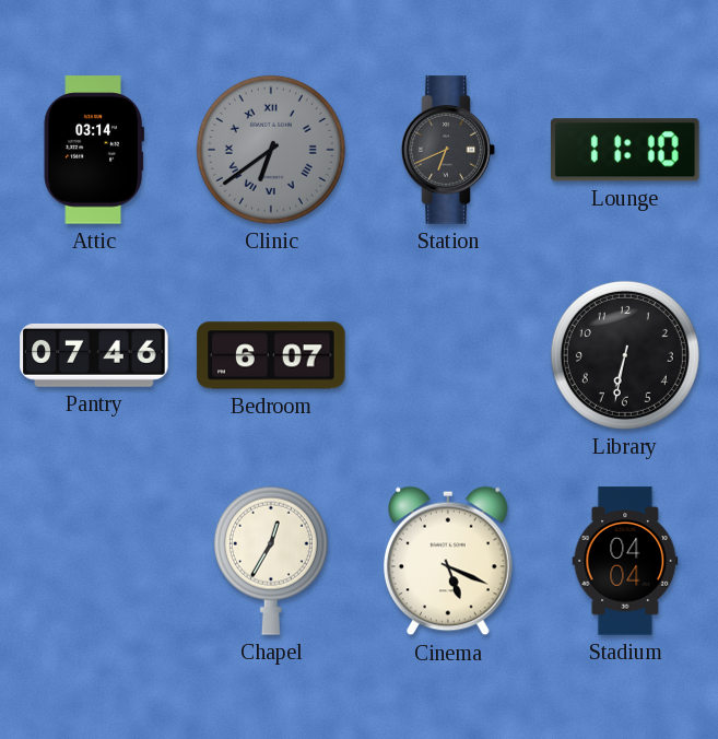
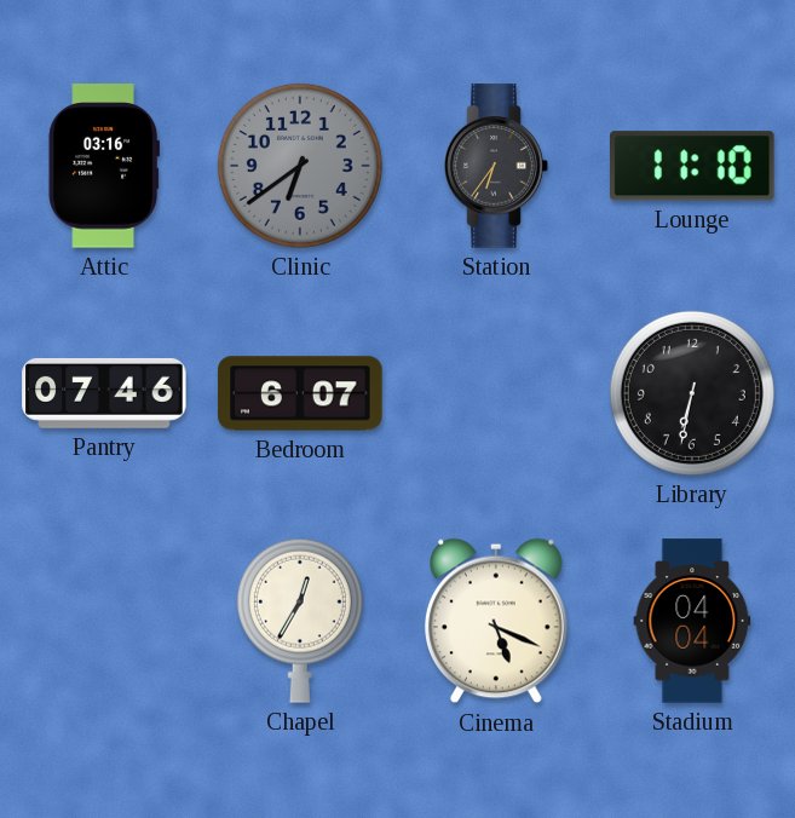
Attic: 03:14 -> 03:16 (103, 166)
Clinic numerals: Roman -> Arabic (300, 166)
Station: 6:41 -> 6:36 (496, 166)
